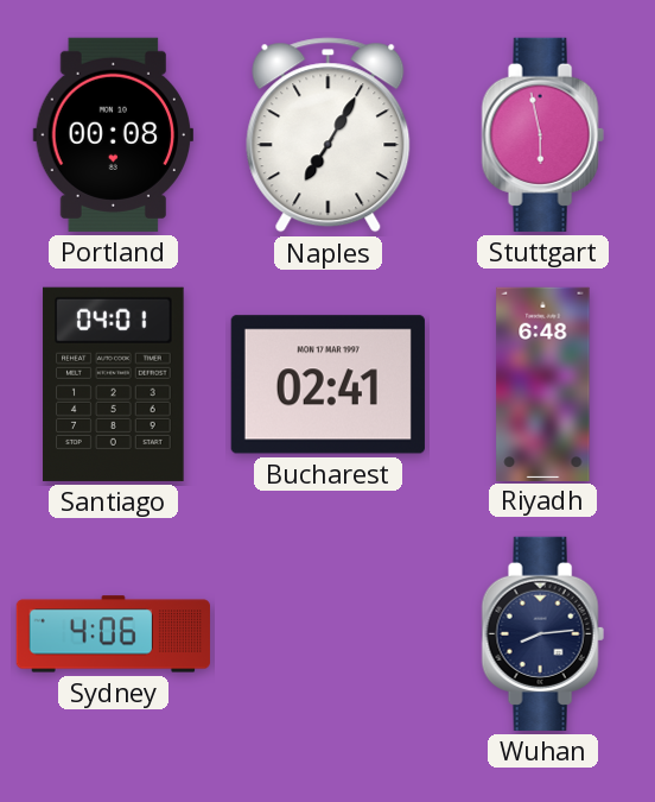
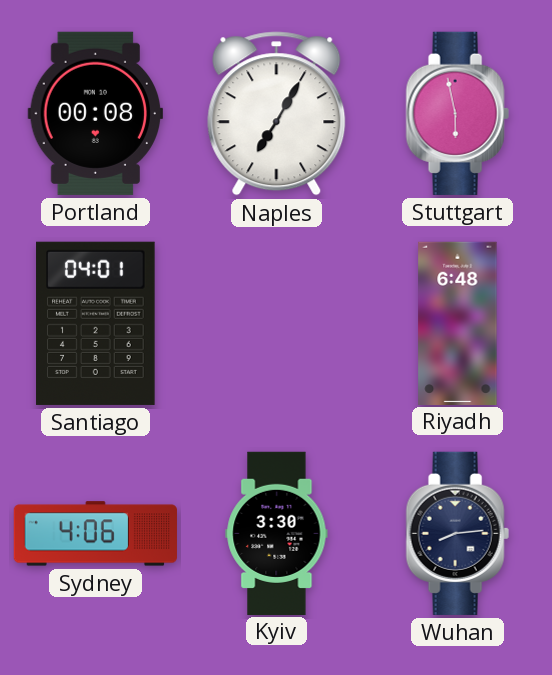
Bucharest: 02:41 -> none (327, 385)
Kyiv: none -> 3:30 (277, 533)
